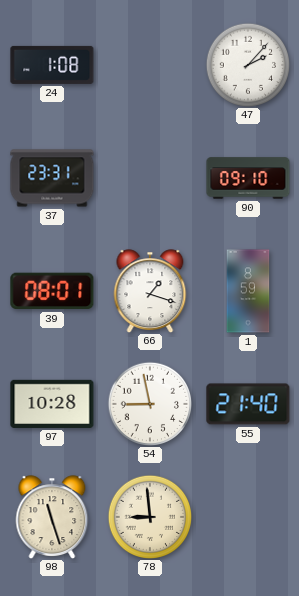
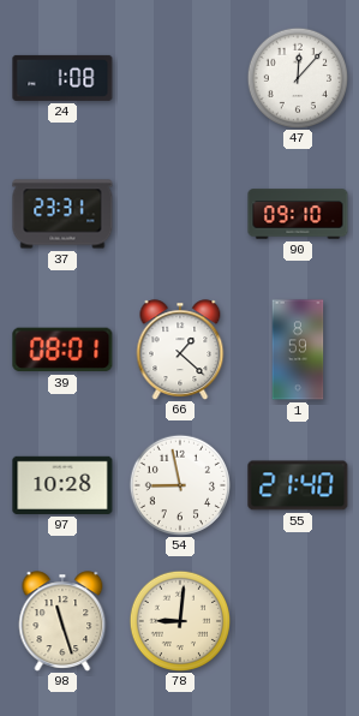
47: 2:07 -> 12:07 (297, 77)
66: 1:18 -> 1:22 (180, 350)
78: 8:59 -> 9:01 (179, 620)
